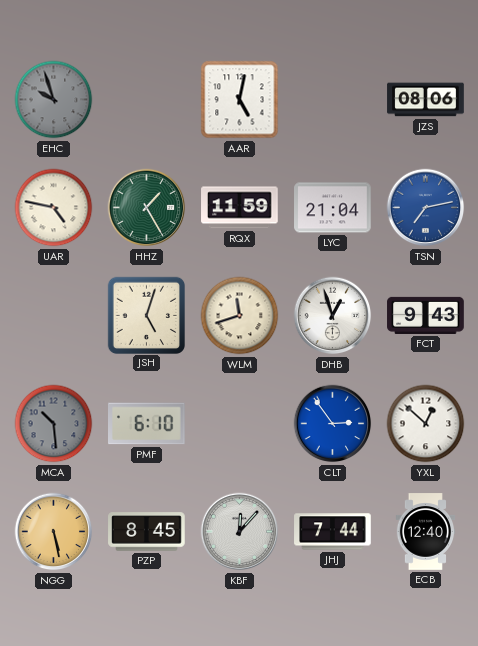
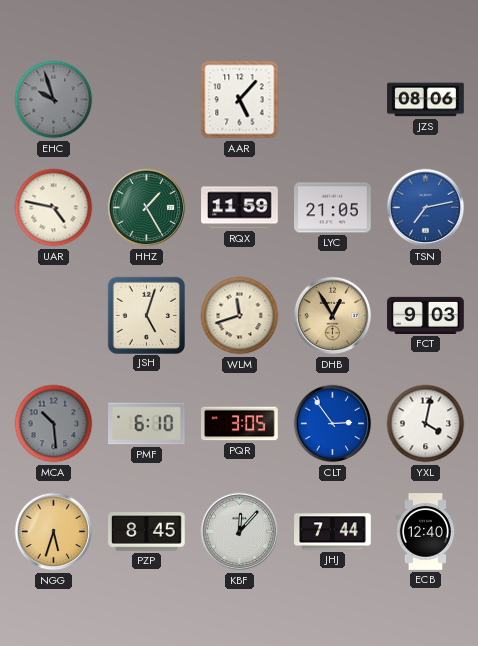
AAR: 5:02 -> 5:07 (240, 100)
LYC: 21:04 -> 21:05 (333, 208)
DHB: 12:57 -> 12:55 (333, 316)
DHB dial: white -> champagne (333, 316)
FCT: 9:43 -> 9:03 (426, 315)
PQR: none -> 3:05 (240, 424)
YXL: 12:52 -> 4:02 (426, 424)
NGG: 5:28 -> 5:33 (54, 532)
